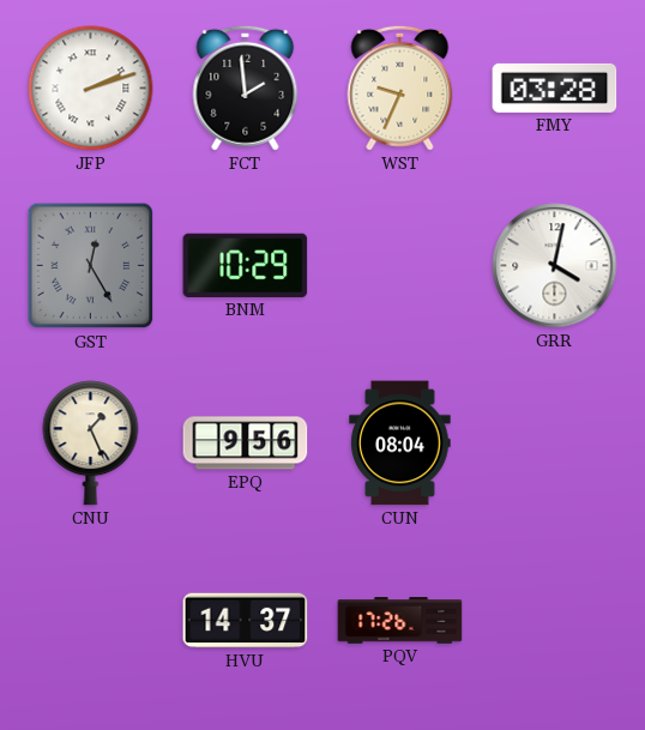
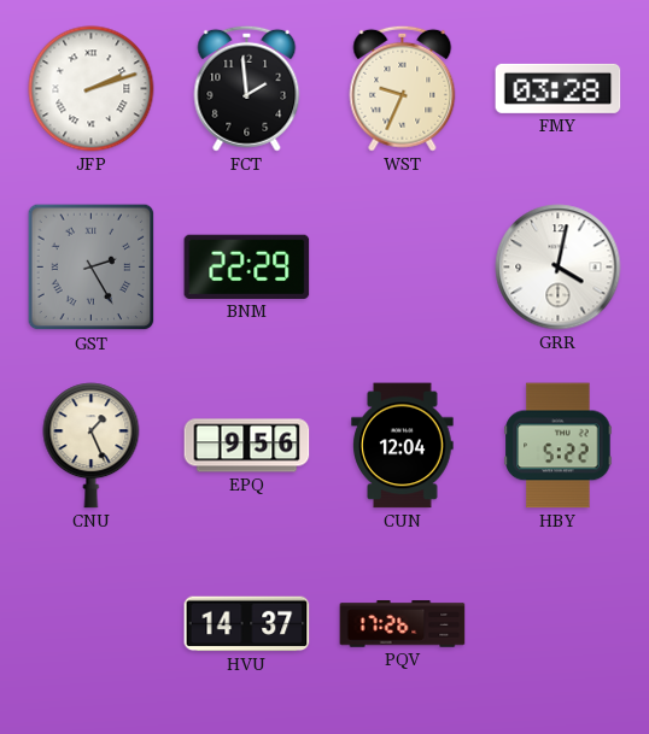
GST: 12:25 -> 2:25 (92, 268)
BNM: 10:29 -> 22:29 (247, 266)
CUN: 08:04 -> 12:04 (403, 446)
HBY: none -> 5:22 (559, 446)
